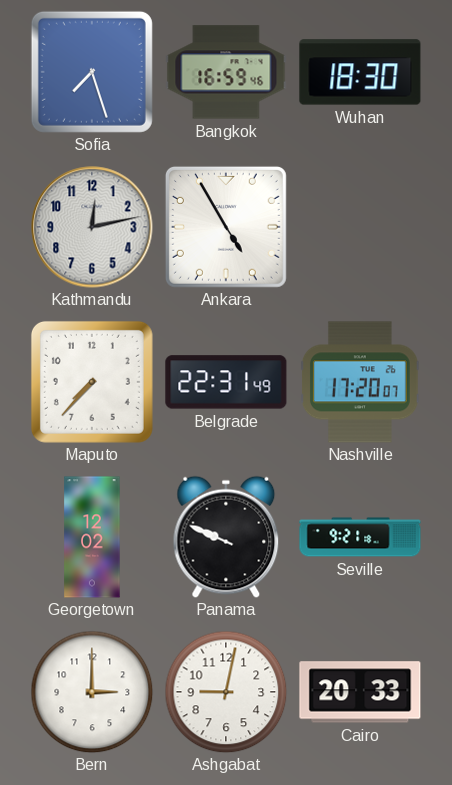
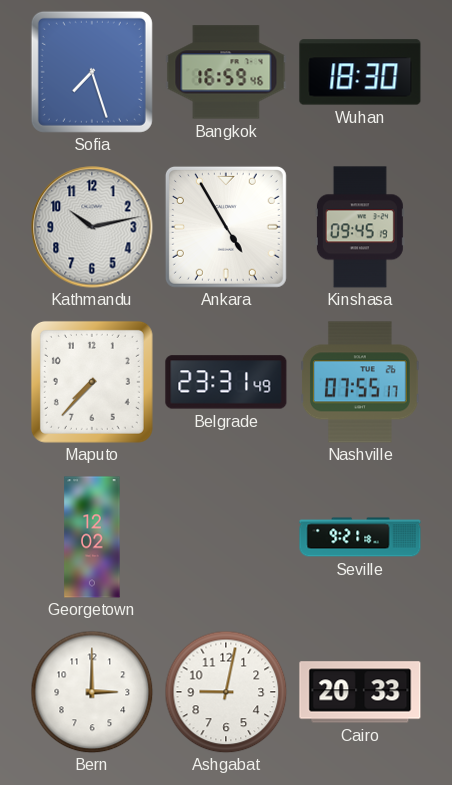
Kathmandu: 12:13 -> 10:13 (92, 227)
Kinshasa: none -> 09:45 (360, 227)
Belgrade: 22:31 -> 23:31 (226, 382)
Nashville: 17:20 -> 07:55 (360, 382)
Panama: 9:49 -> none (226, 537)
